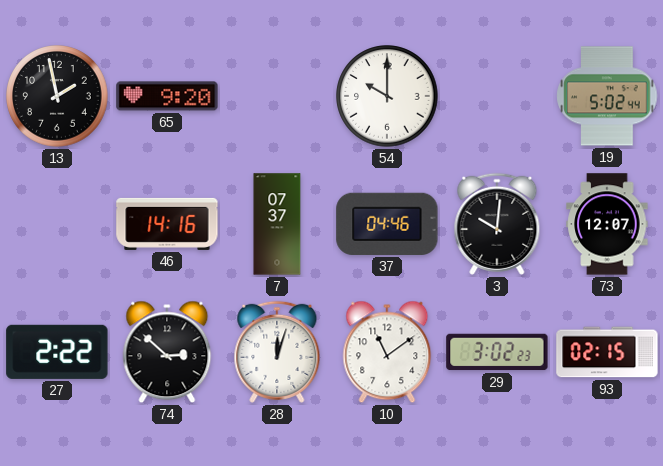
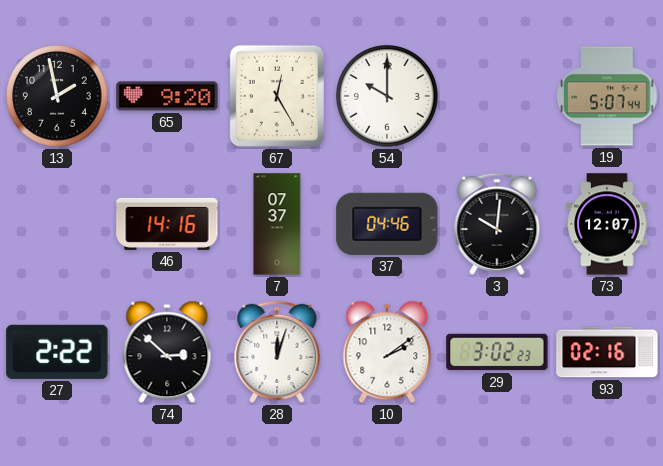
67: none -> 12:25 (277, 96)
19: 5:02 -> 5:07 (607, 96)
10: 11:09 -> 2:09 (387, 352)
93: 02:15 -> 02:16 (607, 352)
